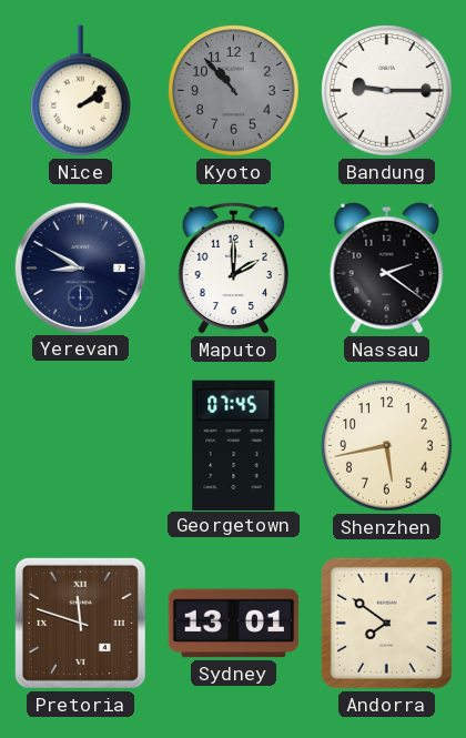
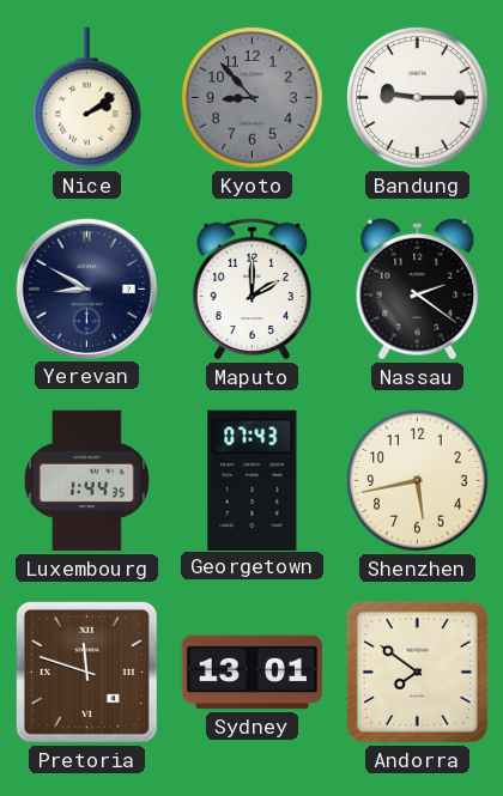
Kyoto: 10:53 -> 8:53 (253, 98)
Luxembourg: none -> 1:44 (86, 481)
Georgetown: 07:45 -> 07:43 (253, 480)
